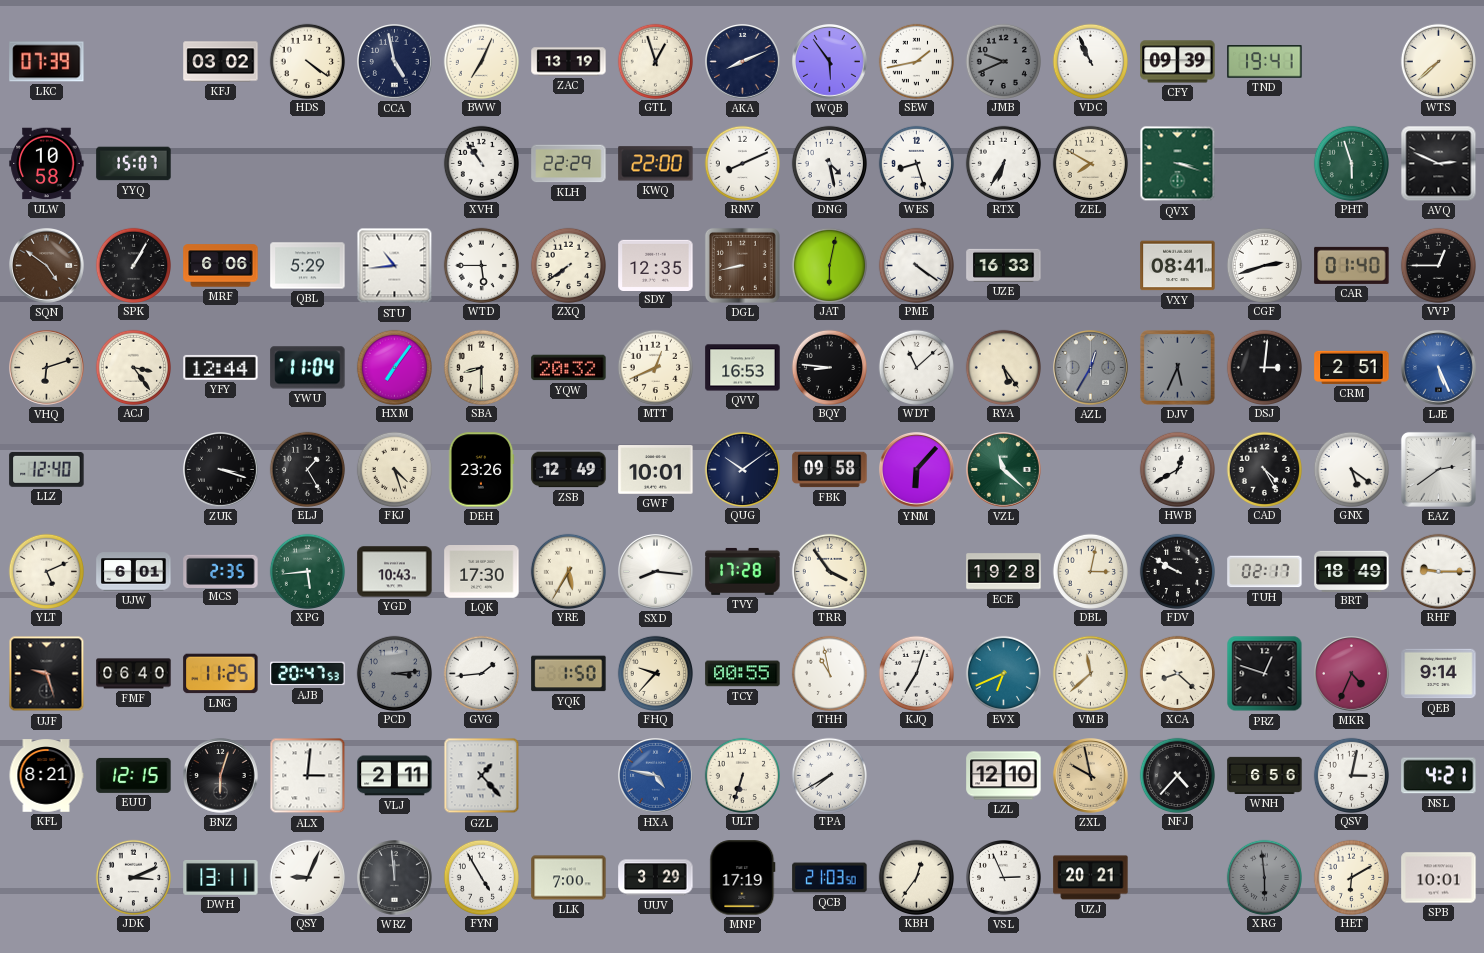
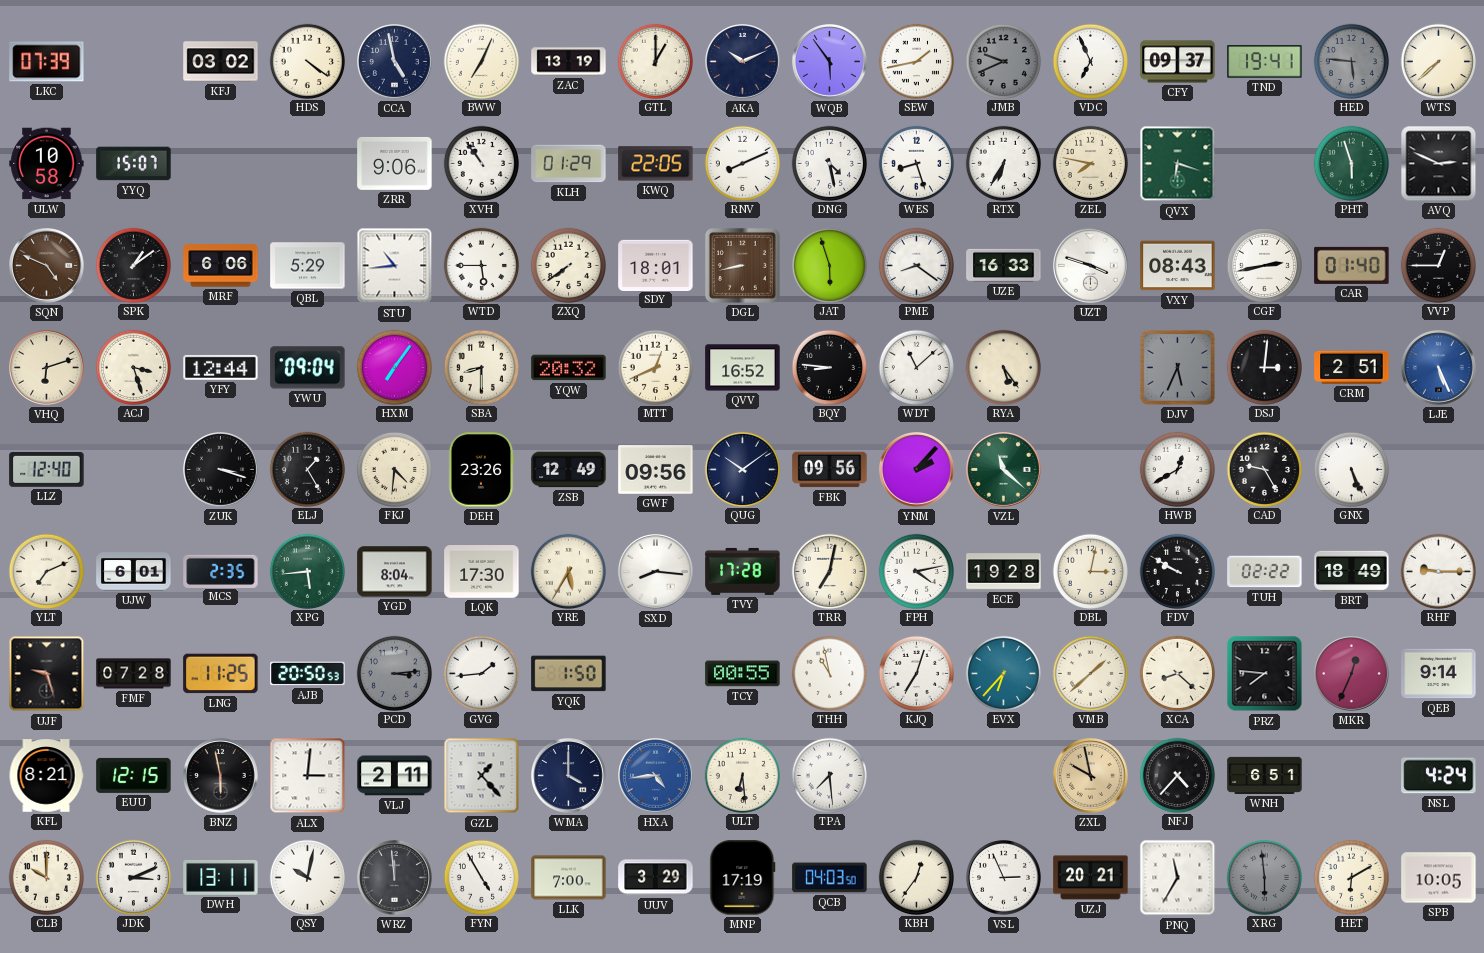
GTL: 12:57 -> 1:00 (655, 61)
AKA: 8:11 -> 10:11 (743, 62)
VDC: 10:56 -> 6:56 (1090, 61)
CFY: 09:39 -> 09:37 (1178, 62)
HED: none -> 5:46 (1351, 61)
ZRR: none -> 9:06 (395, 163)
KLH: 22:29 -> 01:29 (569, 164)
KWQ: 22:00 -> 22:05 (656, 164)
ZEL: 7:50 -> 7:47 (1090, 163)
QVX: 3:18 -> 6:18 (1178, 164)
SQN: 4:51 -> 4:49 (47, 266)
SPK: 1:05 -> 1:09 (133, 265)
SDY: 12:35 -> 18:01 (656, 265)
JAT: 6:02 -> 5:57 (829, 265)
PME: 4:21 -> 8:21 (916, 265)
UZT: none -> 3:48 (1091, 266)
VXY: 08:41 -> 08:43 (1178, 266)
CGF: 2:42 -> 2:43 (1264, 265)
ACJ: 3:24 -> 3:27 (133, 367)
YWU: 11:04 -> 09:04 (308, 368)
QVV: 16:53 -> 16:52 (743, 368)
AZL: 12:35 -> none (1091, 368)
FKJ: 4:27 -> 4:31 (394, 469)
GWF: 10:01 -> 09:56 (656, 470)
FBK: 09:58 -> 09:56 (830, 470)
YNM: 6:07 -> 2:07 (917, 470)
CAD: 4:25 -> 9:25 (1264, 469)
GNX: 5:21 -> 5:26 (1351, 469)
EAZ: 2:39 -> none (1438, 469)
YLT: 5:11 -> 7:11 (46, 571)
YGD: 10:43 -> 8:04 (395, 572)
TRR: 3:54 -> 7:02 (829, 571)
FPH: none -> 4:13 (916, 571)
TUH: 02:17 -> 02:22 (1265, 572)
FMF: 06:40 -> 07:28 (134, 674)
AJB: 20:47 -> 20:50 (308, 674)
FHQ: 9:37 -> none (655, 673)
EVX: 6:41 -> 6:37 (1003, 673)
VMB: 11:38 -> 1:38 (1090, 673)
PRZ: 12:48 -> 7:46 (1265, 674)
MKR: 4:34 -> 12:34 (1352, 674)
BNZ: 6:03 -> 5:58 (221, 776)
WMA: none -> 4:00 (569, 776)
HXA: 4:47 -> 4:44 (656, 776)
ULT: 6:33 -> 6:29 (742, 775)
TPA: 7:40 -> 7:29 (829, 775)
LZL: 12:10 -> none (1004, 776)
WNH: 6:56 -> 6:51 (1265, 775)
QSV: 3:02 -> none (1351, 775)
NSL: 4:21 -> 4:24 (1439, 776)
CLB: none -> 10:00 (46, 877)
QSY: 9:04 -> 10:02 (307, 877)
QCB: 21:03 -> 04:03 (830, 878)
PNQ: none -> 11:35 (1178, 878)
SPB: 10:01 -> 10:05 (1439, 878)
